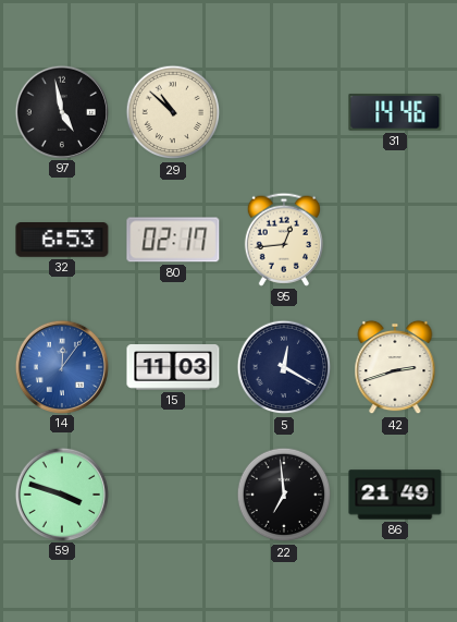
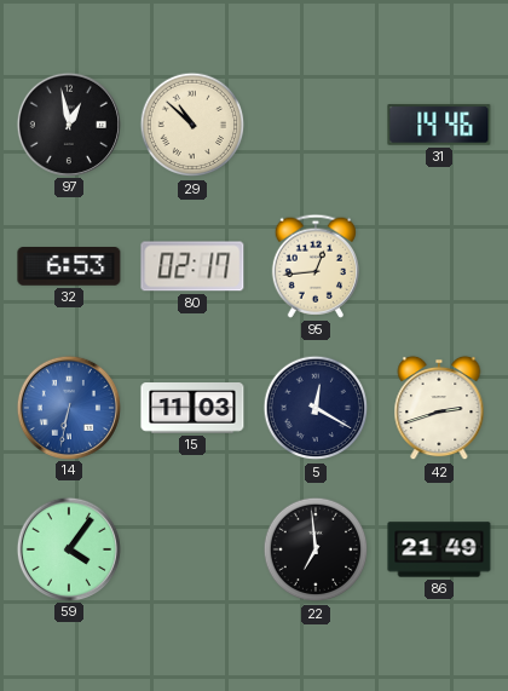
97: 4:58 -> 12:58 (68, 123)
14: 12:06 -> 6:32 (68, 407)
59: 3:48 -> 4:06 (68, 548)
